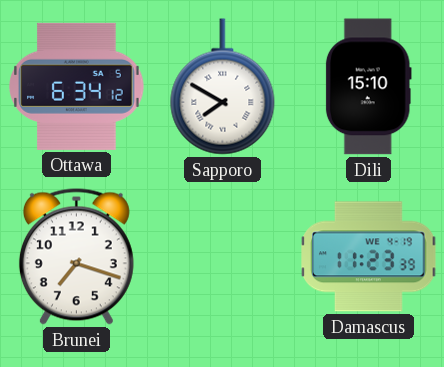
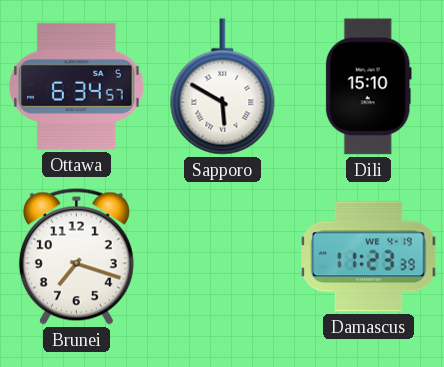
Ottawa: 6:34:12 -> 6:34:57 (77, 86)
Sapporo: 7:50 -> 5:50 (223, 87)
